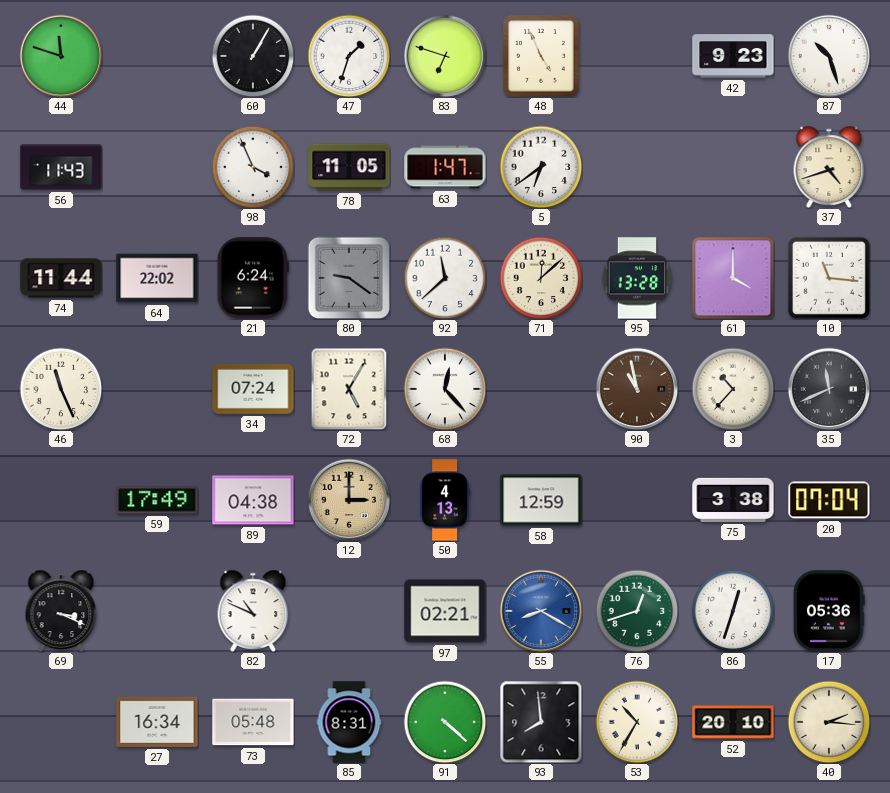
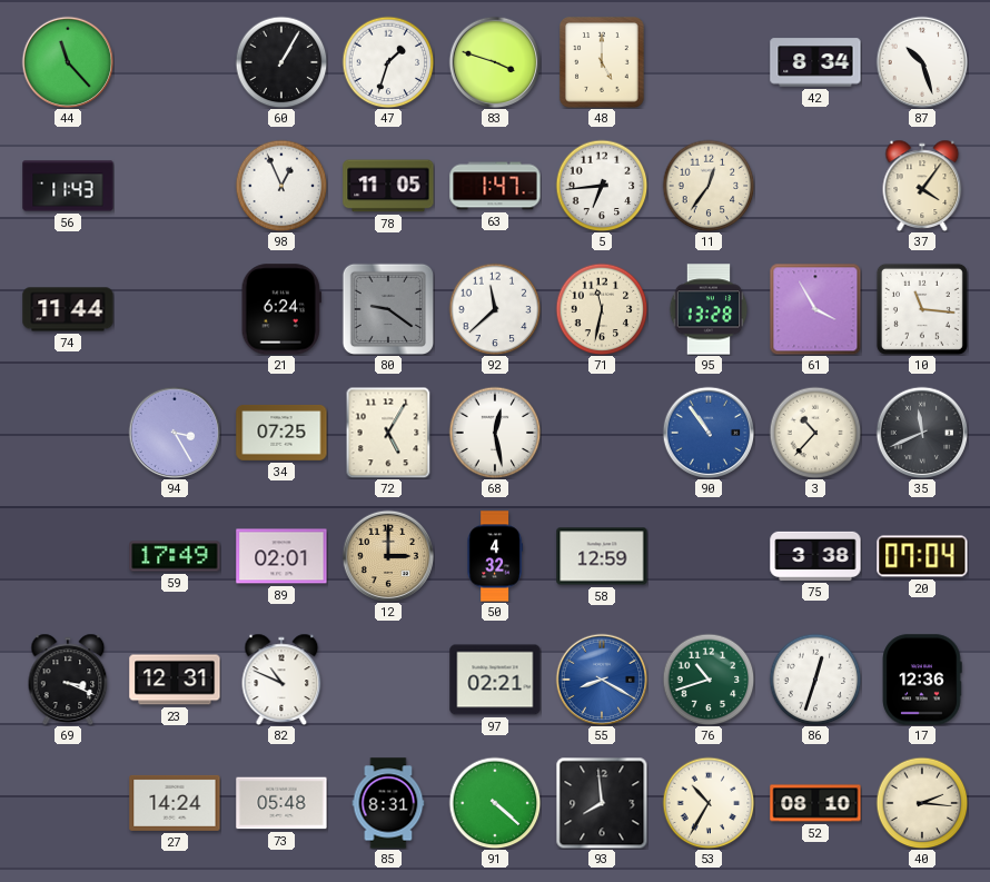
44: 11:48 -> 11:23 (68, 62)
83: 6:48 -> 3:48 (495, 62)
48: 4:56 -> 5:00 (602, 62)
42: 9:23 -> 8:34 (815, 62)
98: 3:56 -> 12:56 (281, 186)
5: 6:39 -> 6:44 (602, 186)
11: none -> 12:36 (709, 186)
37: 4:42 -> 4:06 (922, 185)
64: 22:02 -> none (157, 278)
71: 12:08 -> 11:32 (602, 309)
61: 4:00 -> 3:55 (815, 309)
46: 11:26 -> none (61, 389)
94: none -> 3:25 (175, 433)
34: 07:24 -> 07:25 (281, 433)
68: 12:23 -> 12:28 (495, 433)
90: 10:58 -> 10:54 (709, 433)
90 dial: brown -> blue (709, 433)
89: 04:38 -> 02:01 (281, 556)
50: 4:13 -> 4:32 (495, 556)
23: none -> 12:31 (175, 680)
76: 12:42 -> 10:42 (709, 680)
17: 05:36 -> 12:36 (922, 680)
27: 16:34 -> 14:24 (175, 803)
52: 20:10 -> 08:10 (815, 803)
